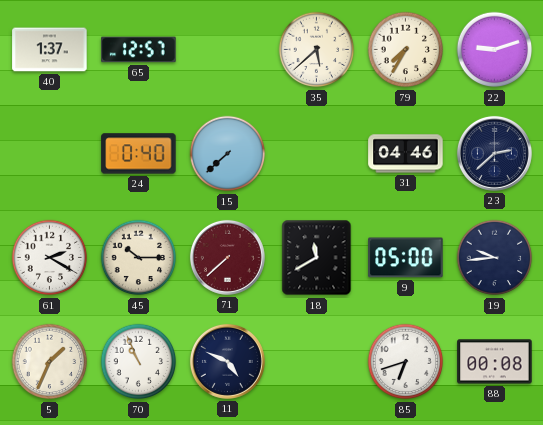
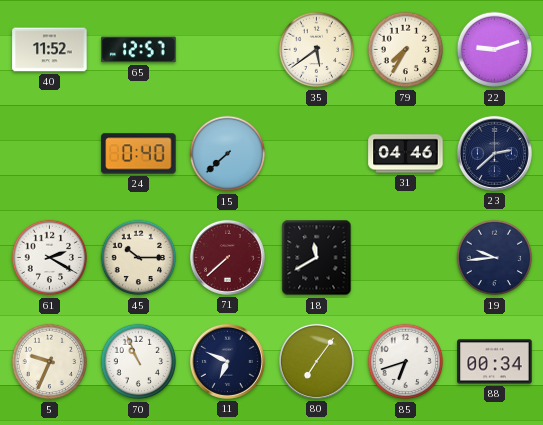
40: 1:37 -> 11:52 (50, 50)
35: 5:38 -> 5:39 (317, 50)
9: 05:00 -> none (406, 258)
5: 1:34 -> 9:34 (50, 362)
11: 4:49 -> 6:49 (227, 361)
80: none -> 7:06 (316, 361)
88: 00:08 -> 00:34 (495, 362)
